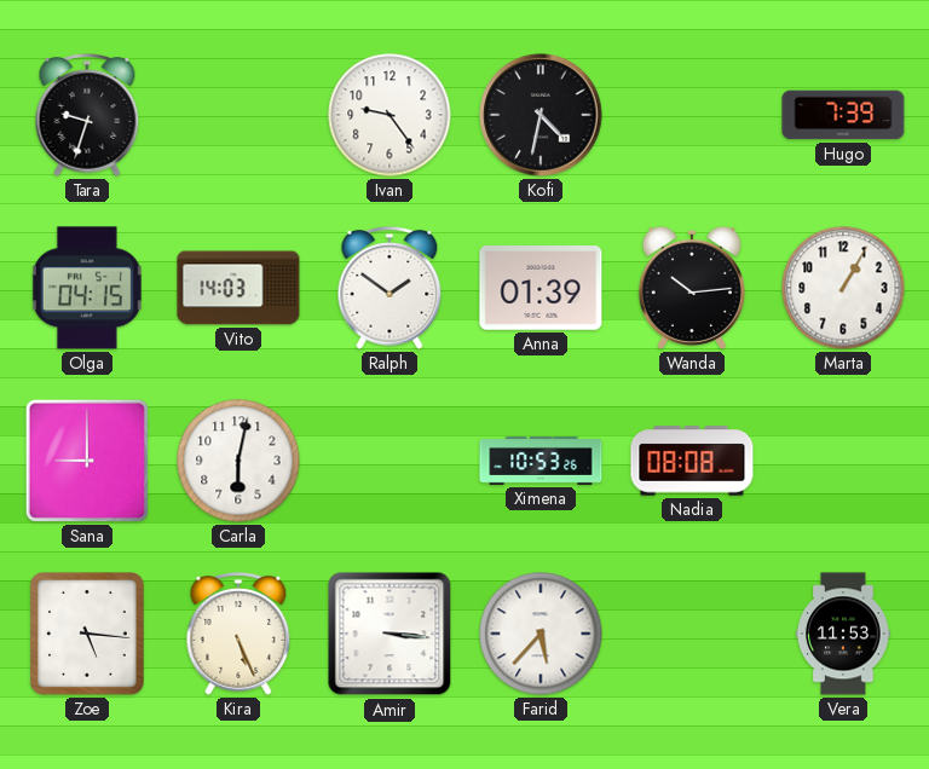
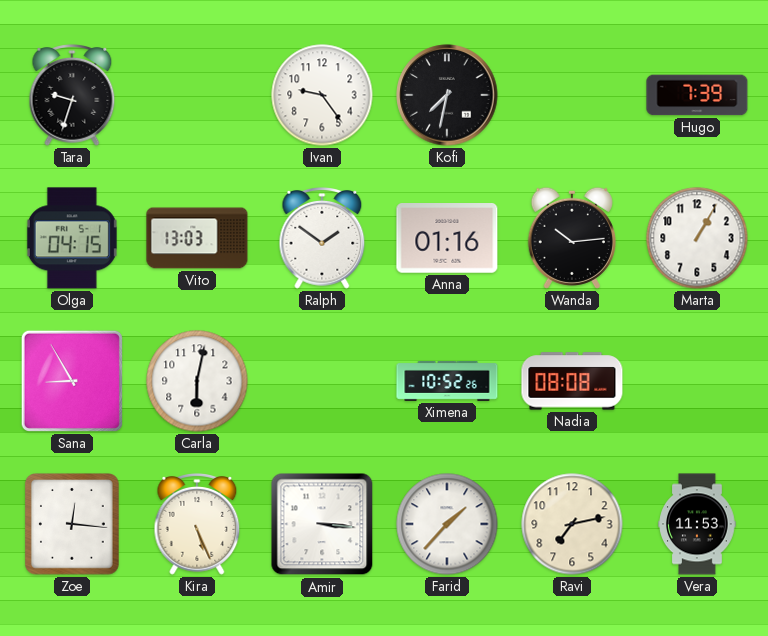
Kofi: 4:32 -> 7:32 (447, 95)
Vito: 14:03 -> 13:03 (197, 238)
Anna: 01:39 -> 01:16 (447, 239)
Sana: 9:00 -> 8:55 (72, 381)
Ximena: 10:53 -> 10:52 (447, 381)
Zoe: 5:16 -> 12:16 (73, 525)
Farid: 5:37 -> 1:37 (447, 524)
Ravi: none -> 7:13 (572, 524)
